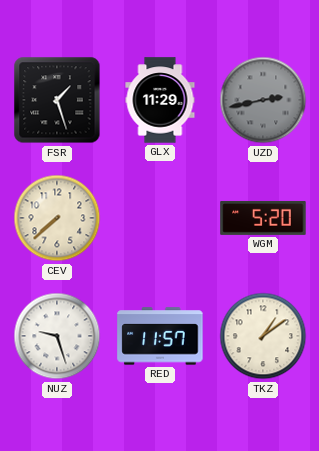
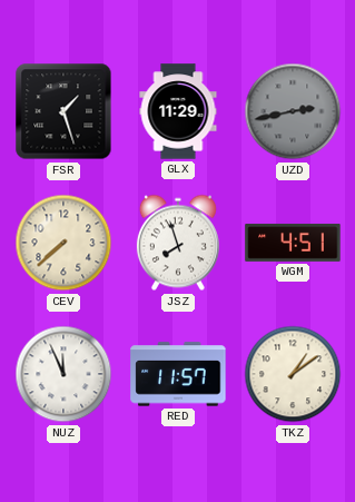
JSZ: none -> 7:57 (178, 243)
WGM: 5:20 -> 4:51 (293, 243)
NUZ: 9:27 -> 11:56 (63, 374)
